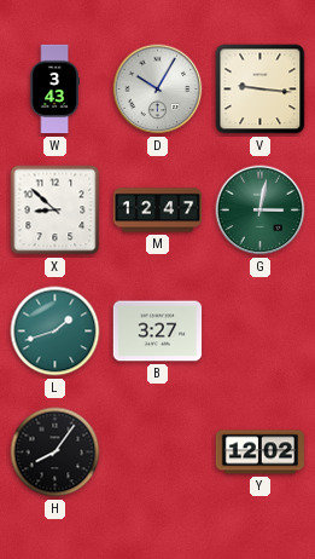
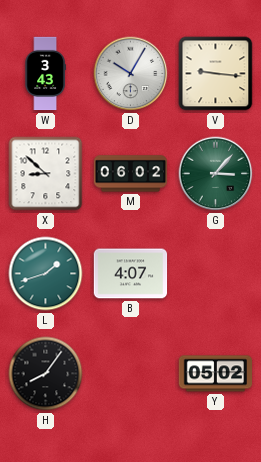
M: 12:47 -> 06:02 (131, 174)
G: 3:02 -> 3:07 (216, 174)
B: 3:27 -> 4:07 (131, 274)
Y: 12:02 -> 05:02 (216, 374)
